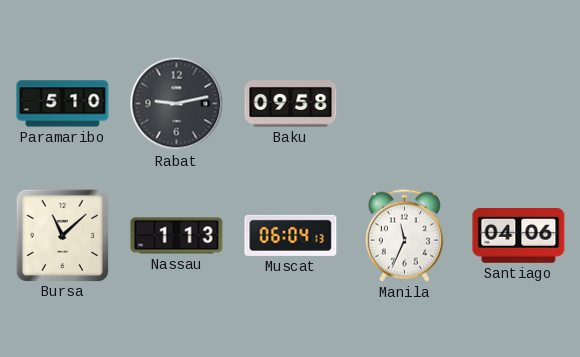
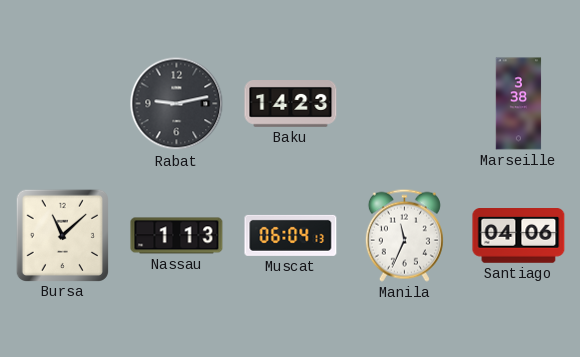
Paramaribo: 5:10 -> none (63, 104)
Baku: 09:58 -> 14:23 (291, 104)
Marseille: none -> 3:38 (519, 104)
